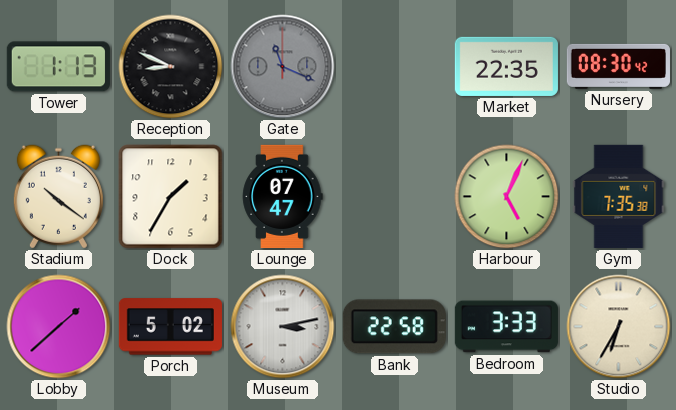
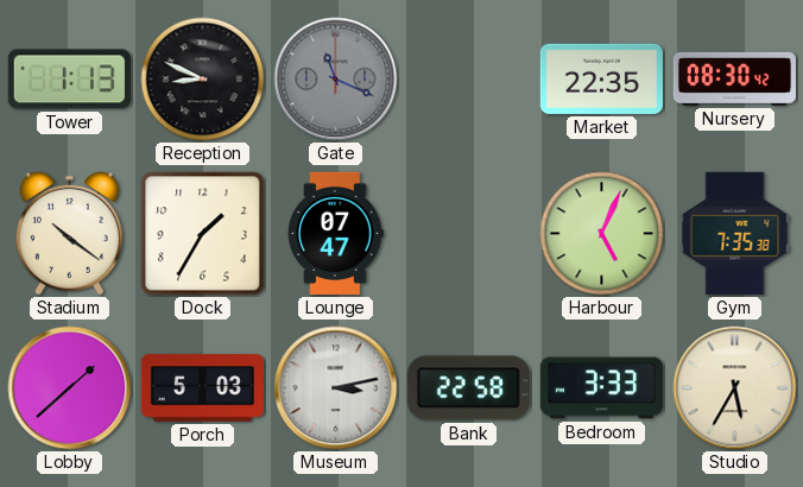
Porch: 5:02 -> 5:03 (202, 388)
Studio: 6:35 -> 5:35 (735, 388)
